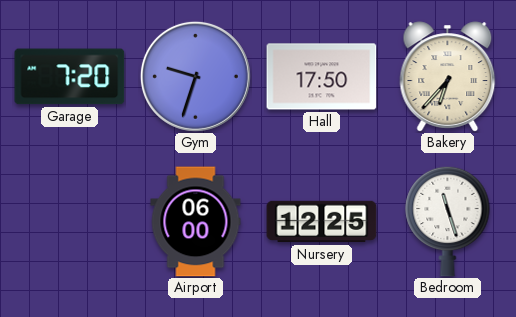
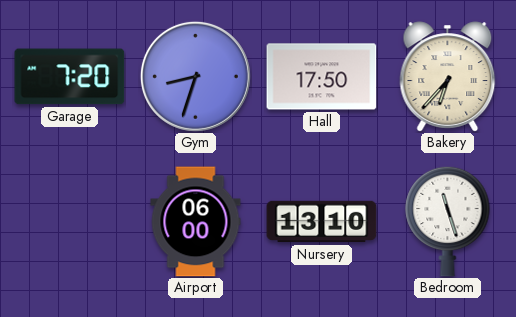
Gym: 9:33 -> 8:33 (195, 76)
Nursery: 12:25 -> 13:10 (322, 222)
